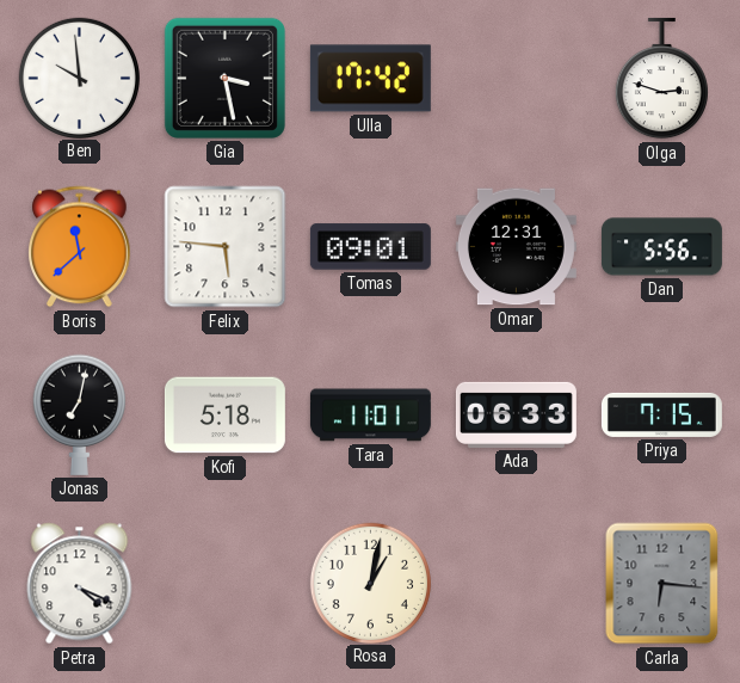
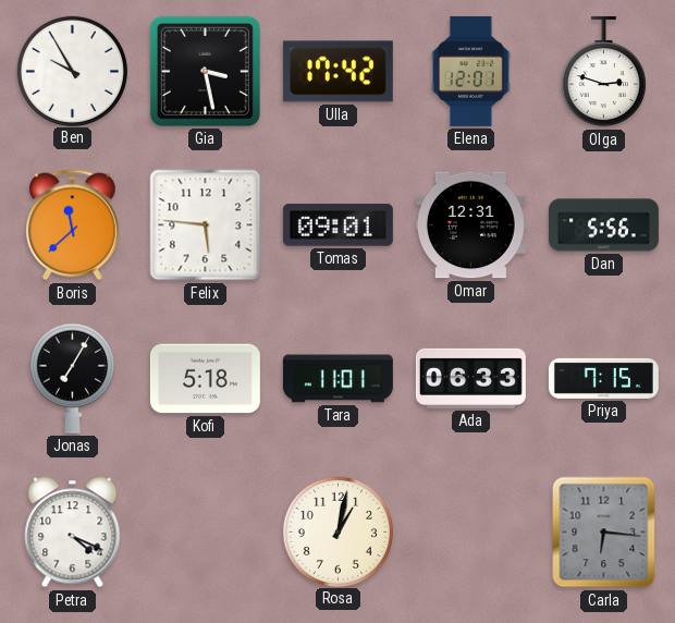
Ben: 9:59 -> 9:55 (72, 71)
Elena: none -> 12:01 (471, 71)
Jonas: 7:02 -> 7:05 (72, 378)
